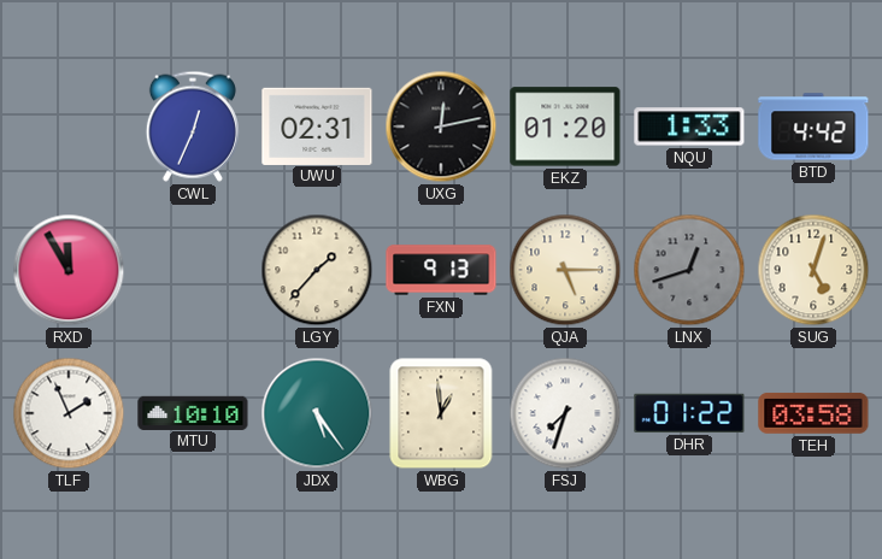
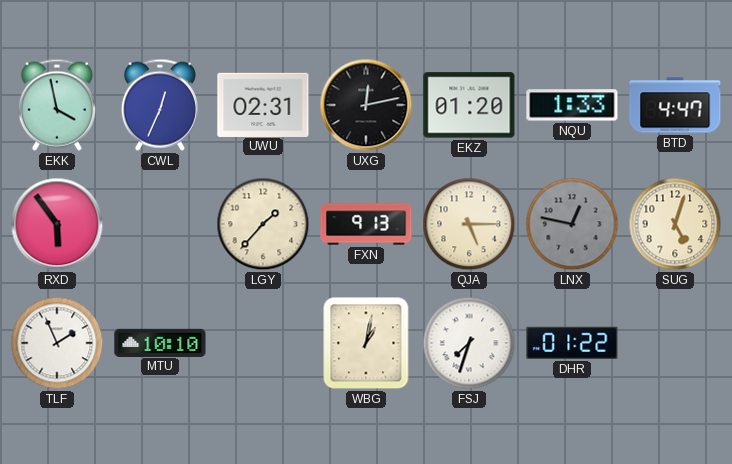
EKK: none -> 3:58 (57, 105)
BTD: 4:42 -> 4:47 (675, 105)
RXD: 11:55 -> 5:54 (57, 224)
LNX: 12:42 -> 12:47 (572, 224)
JDX: 5:24 -> none (317, 413)
WBG: 12:59 -> 1:02 (366, 343)
TEH: 03:58 -> none (813, 413)
